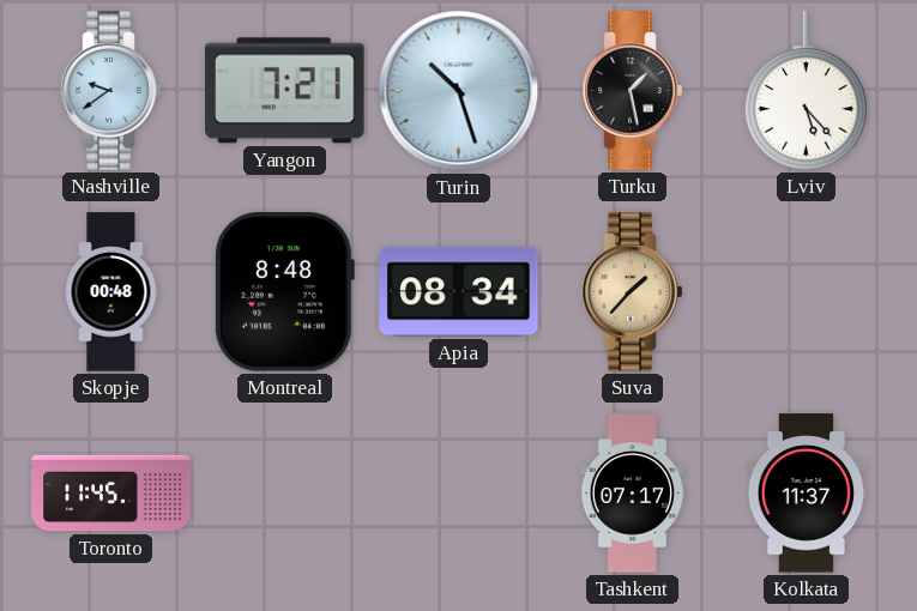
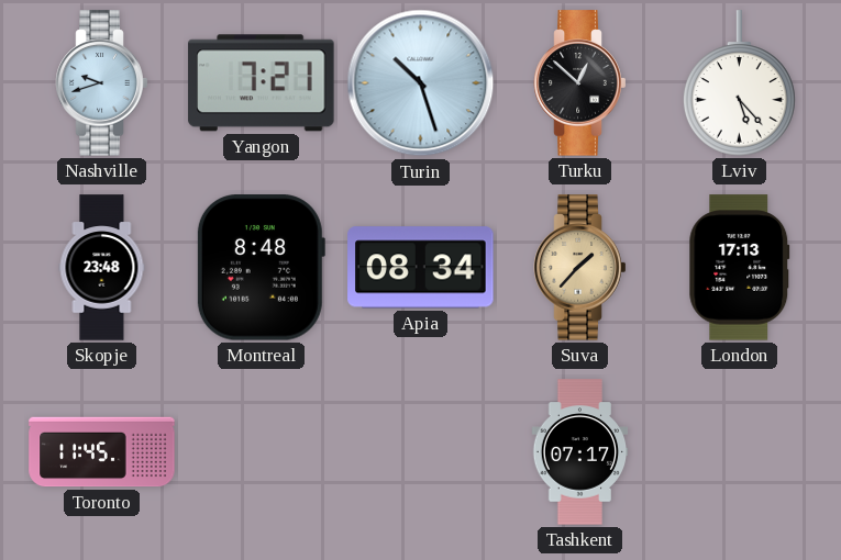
Nashville: 9:39 -> 9:42 (102, 83)
Turku: 1:28 -> 12:52 (580, 83)
Skopje: 00:48 -> 23:48 (102, 268)
London: none -> 17:13 (740, 268)
Kolkata: 11:37 -> none (807, 494)
